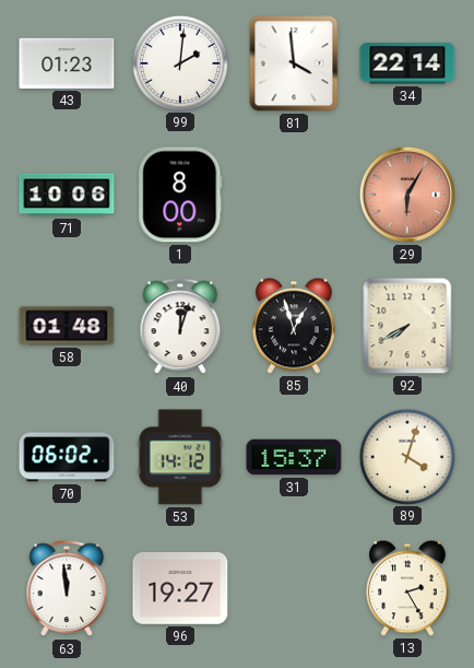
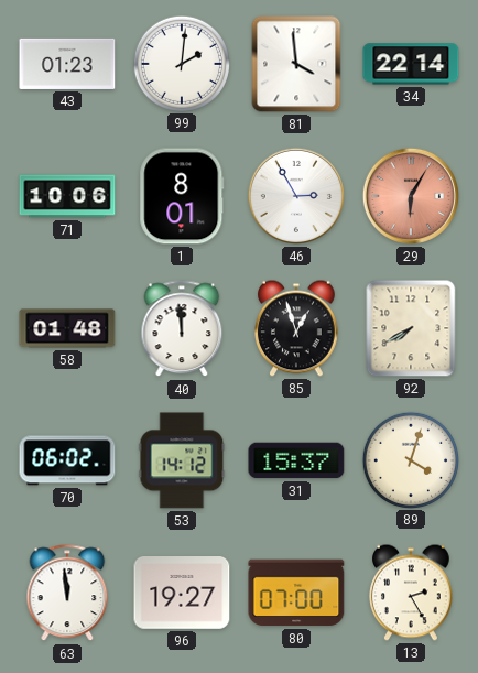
1: 8:00 -> 8:01 (182, 196)
46: none -> 2:55 (296, 196)
40: 12:03 -> 11:59 (182, 329)
80: none -> 07:00 (296, 593)
